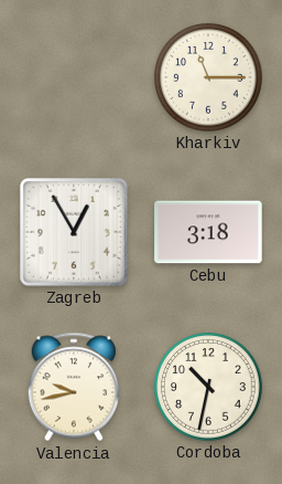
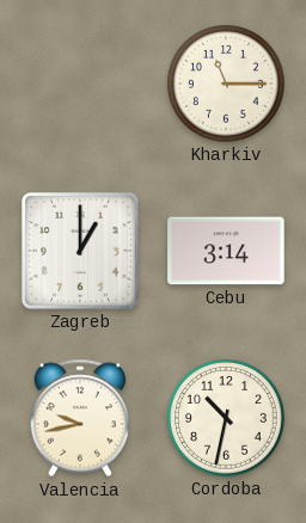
Zagreb: 12:55 -> 1:00 (81, 252)
Cebu: 3:18 -> 3:14 (226, 251)
